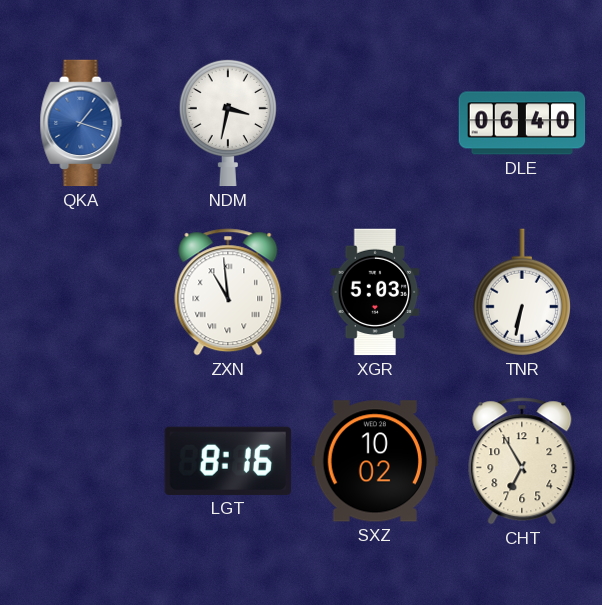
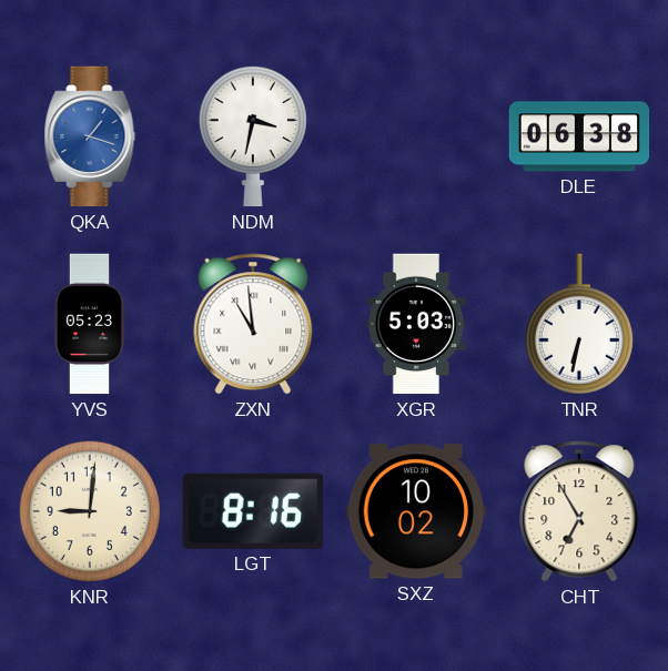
DLE: 06:40 -> 06:38 (579, 136)
YVS: none -> 05:23 (89, 324)
KNR: none -> 9:01 (90, 511)
